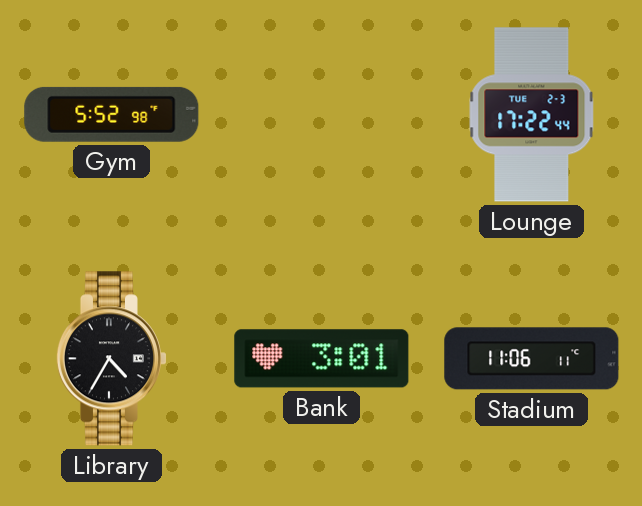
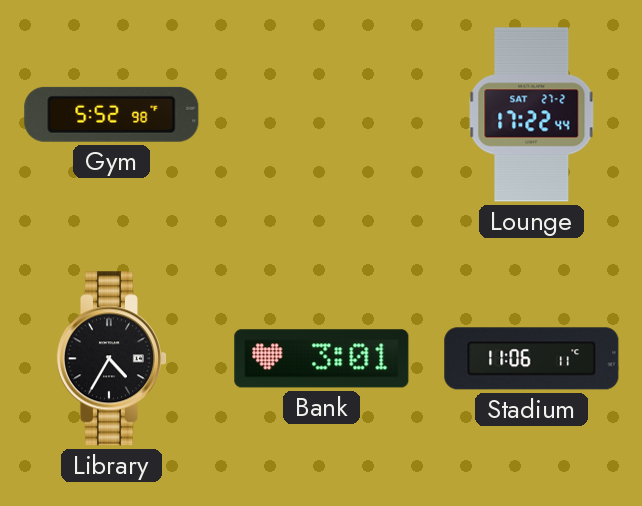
Lounge date: TUE 2-3 -> SAT 27-2 (532, 115)
